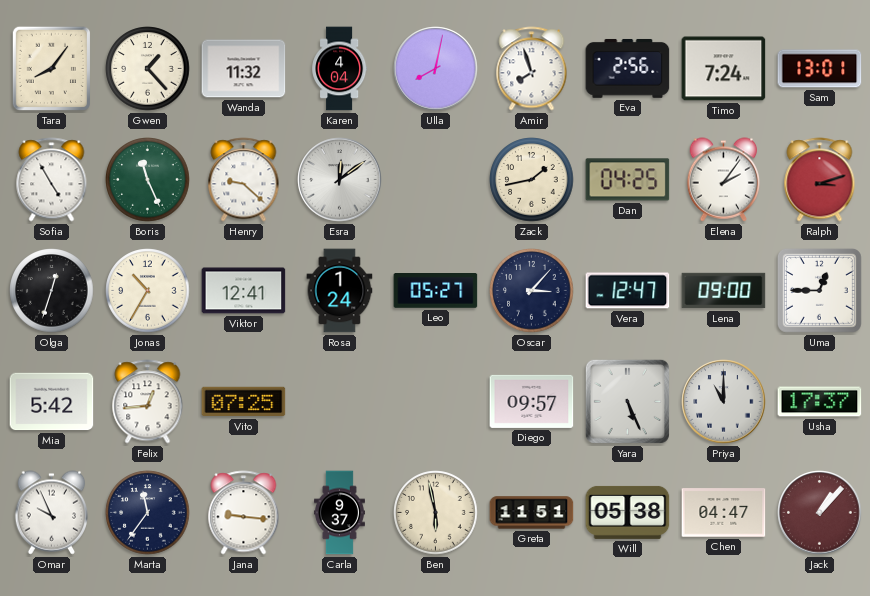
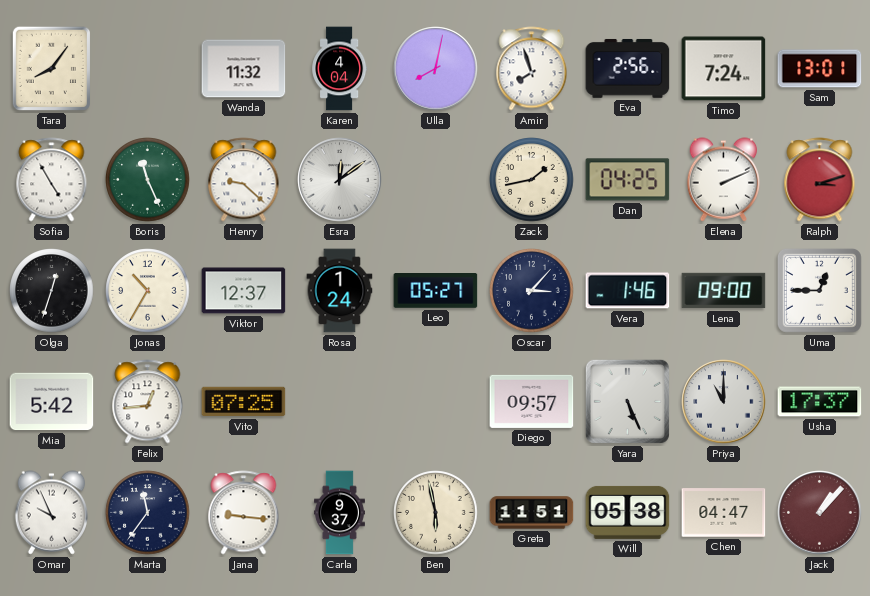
Gwen: 1:23 -> none (148, 69)
Elena: 2:06 -> 2:11 (724, 180)
Viktor: 12:41 -> 12:37 (244, 291)
Vera: 12:47 -> 1:46 (628, 291)
